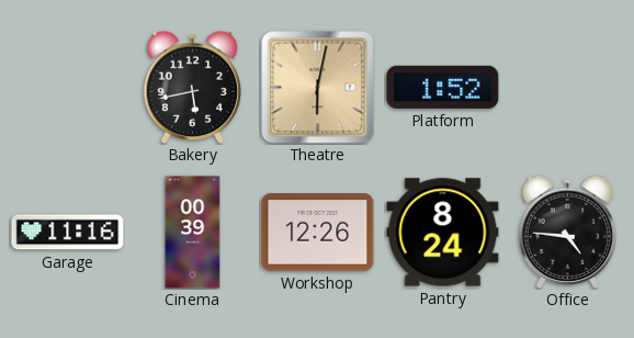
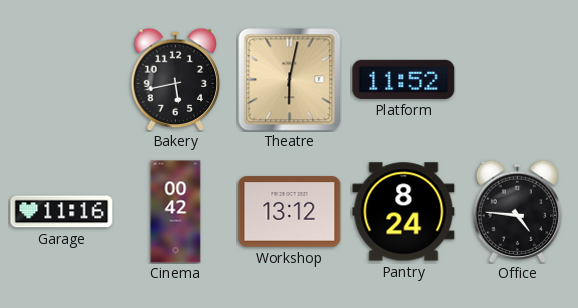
Platform: 1:52 -> 11:52 (404, 79)
Cinema: 00:39 -> 00:42 (176, 212)
Workshop: 12:26 -> 13:12 (290, 212)
